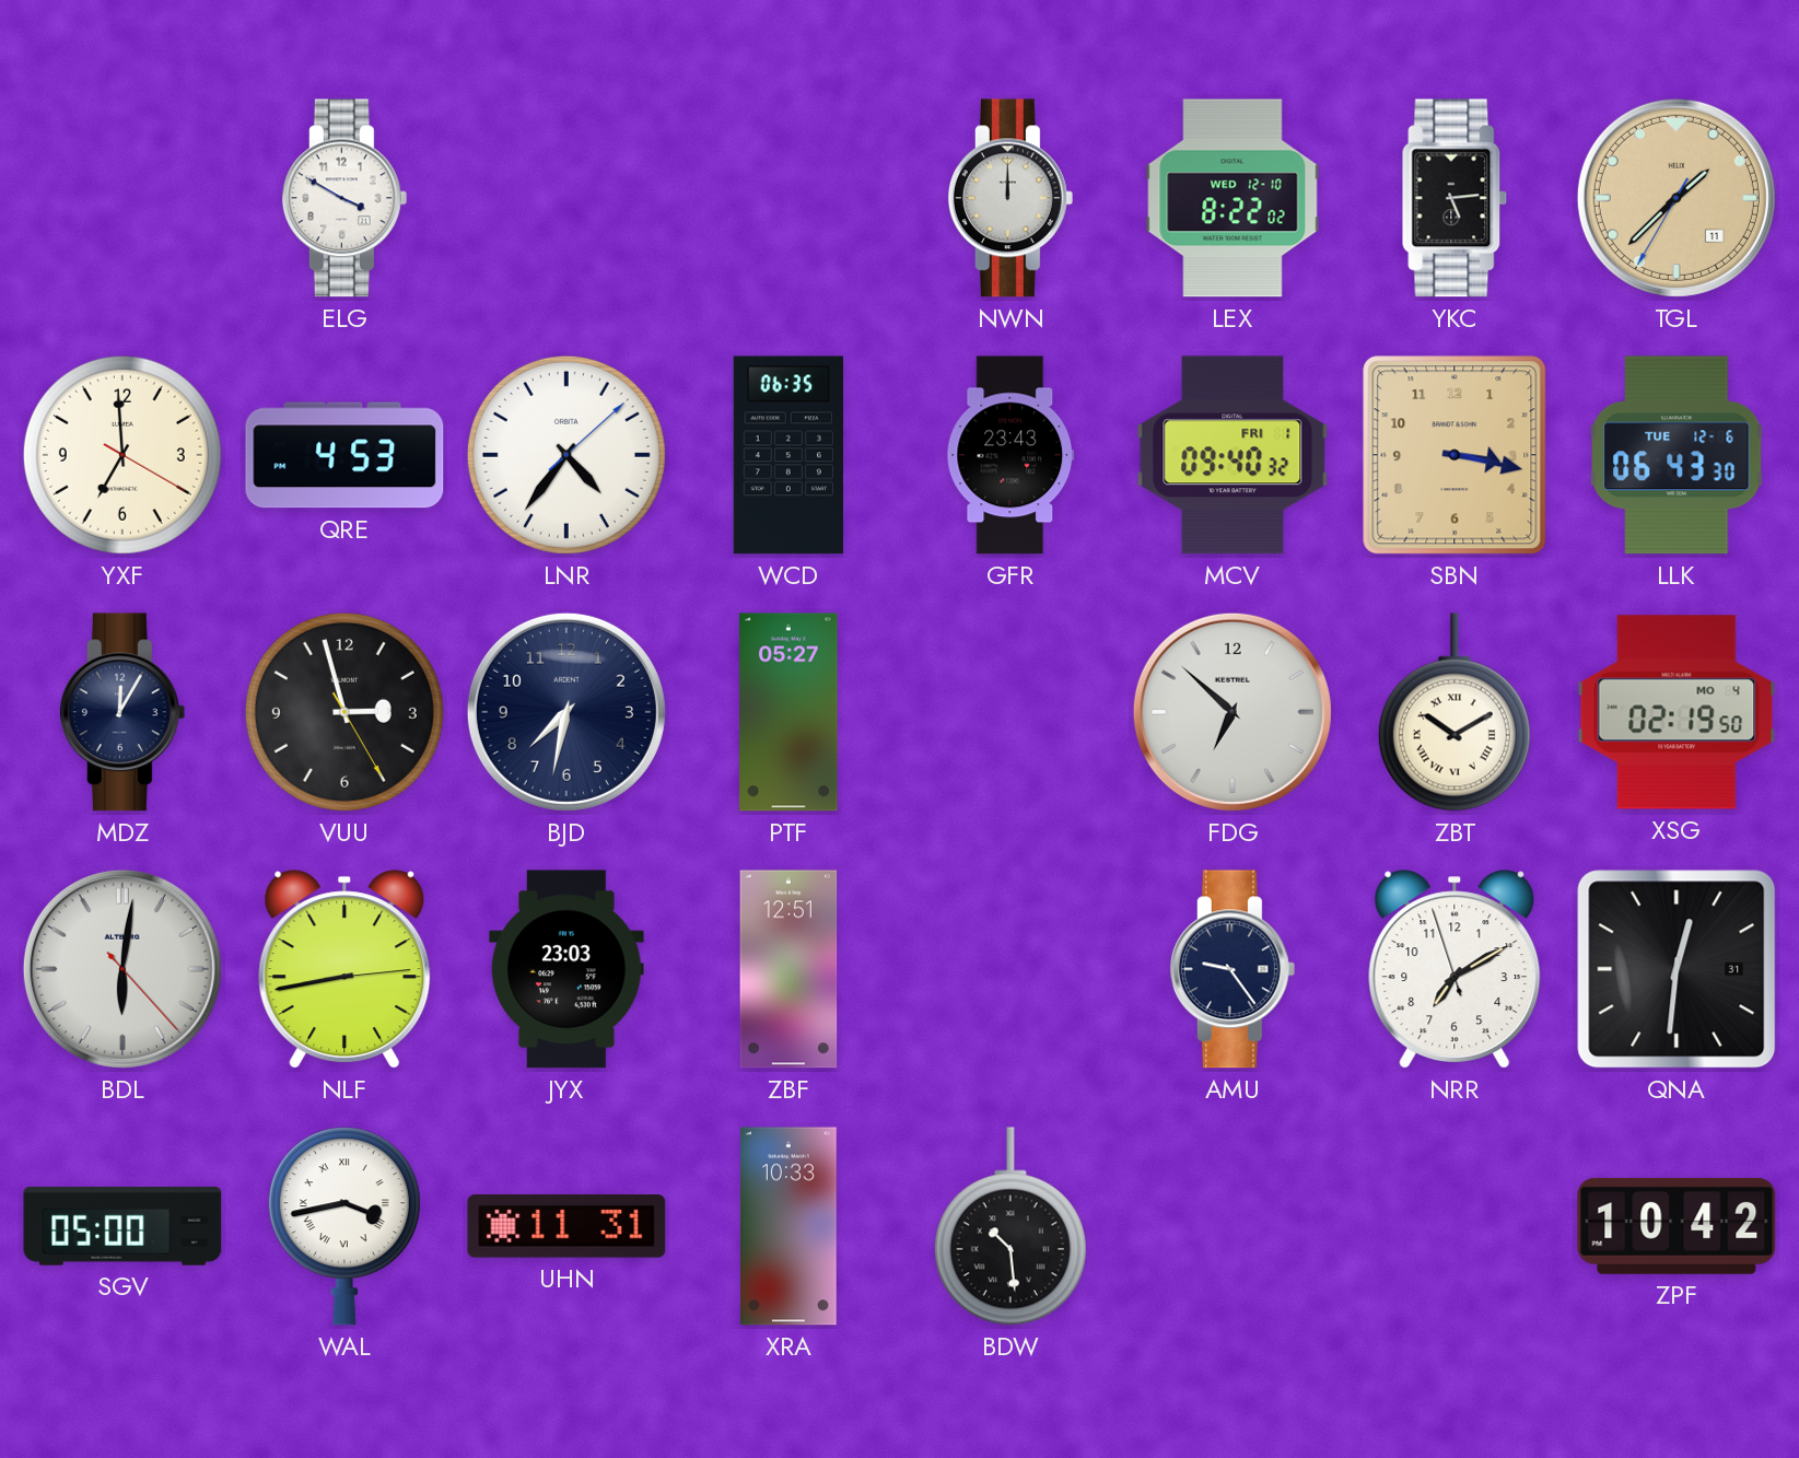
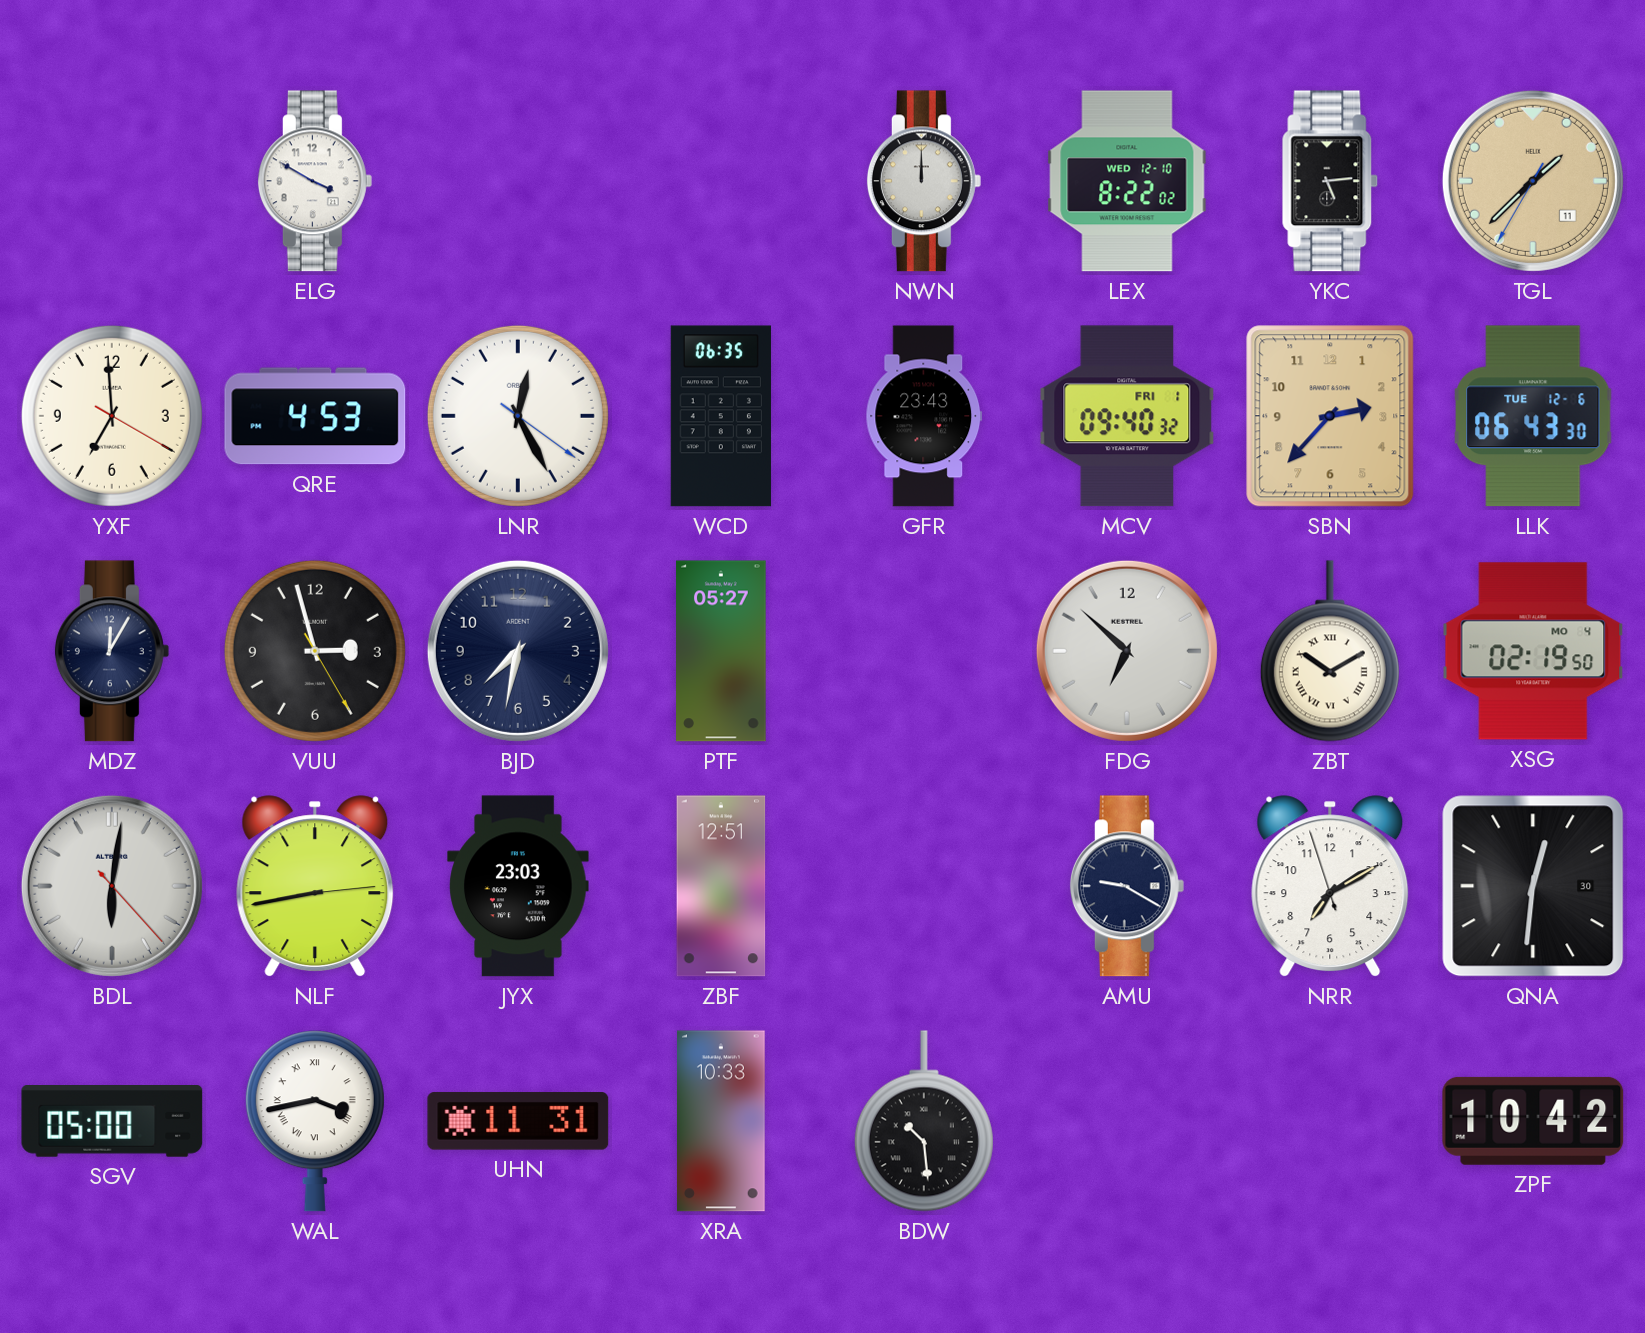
LNR: 4:36 -> 12:25 (518, 416)
SBN: 3:17 -> 2:37 (1330, 416)
AMU: 9:24 -> 9:20 (1127, 886)
QNA date: 31 -> 30 (1533, 886)
